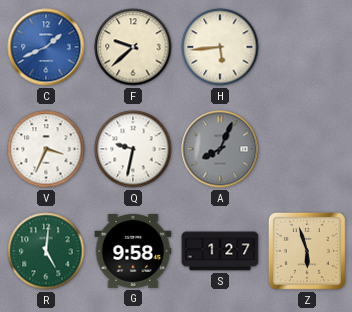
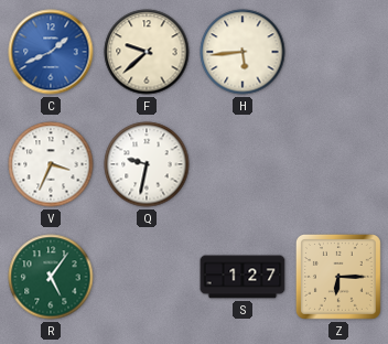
A: 8:04 -> none (220, 149)
R: 5:01 -> 5:06 (51, 277)
G: 9:58 -> none (133, 251)
Z: 5:57 -> 6:15 (338, 277)
